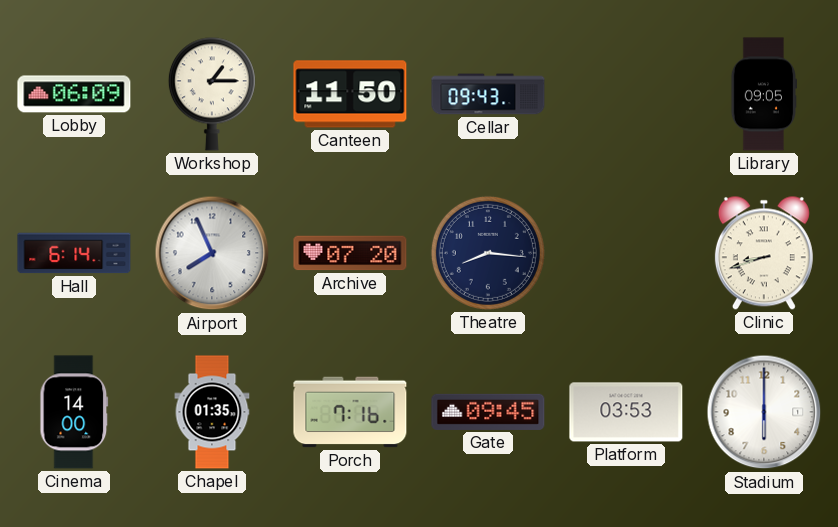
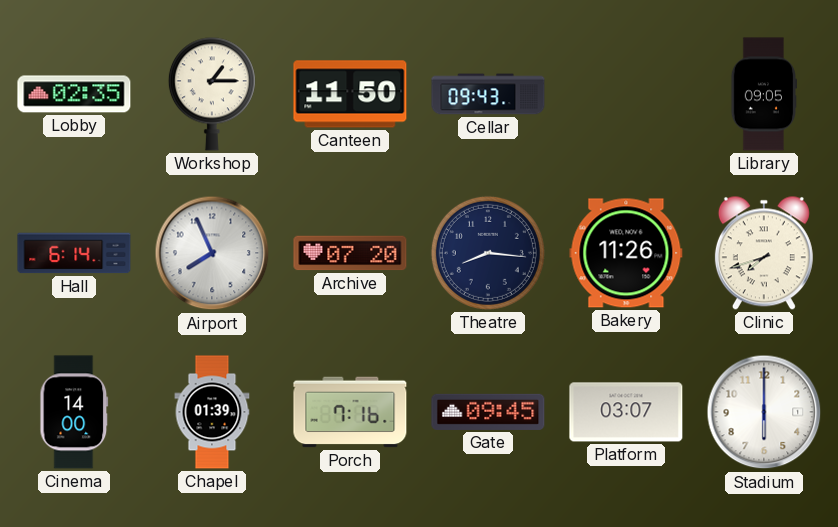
Lobby: 06:09 -> 02:35 (74, 94)
Bakery: none -> 11:26 (626, 253)
Clinic: 8:42 -> 7:42 (764, 253)
Chapel: 01:35 -> 01:39 (212, 412)
Platform: 03:53 -> 03:07 (626, 412)
